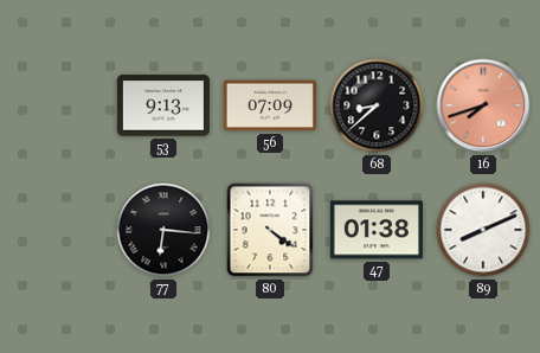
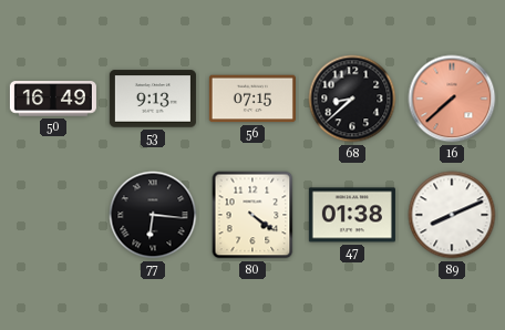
50: none -> 16:49 (53, 99)
56: 07:09 -> 07:15 (252, 99)
16: 7:42 -> 7:38 (452, 99)
